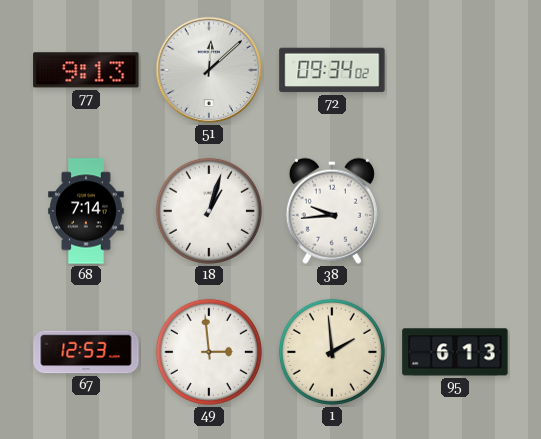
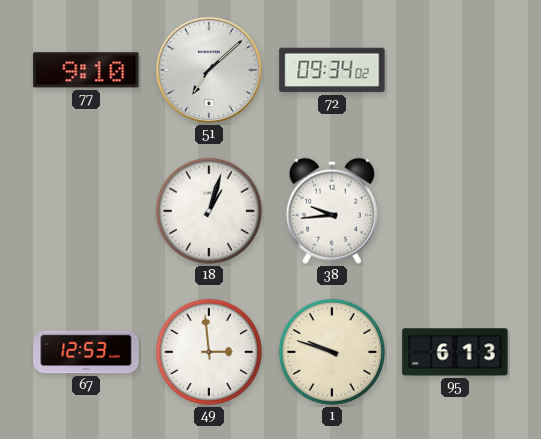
77: 9:13 -> 9:10 (86, 70)
51: 12:08 -> 7:08 (209, 70)
68: 7:14 -> none (86, 211)
1: 1:59 -> 9:48 (332, 352)
